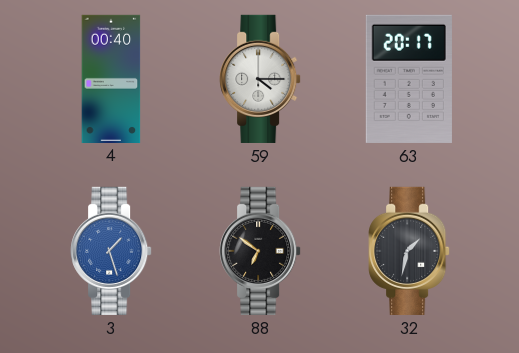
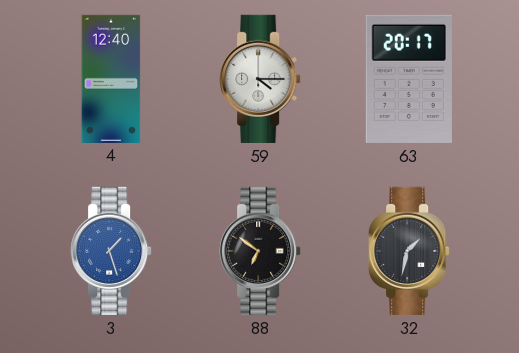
4: 00:40 -> 12:40 (111, 78)
